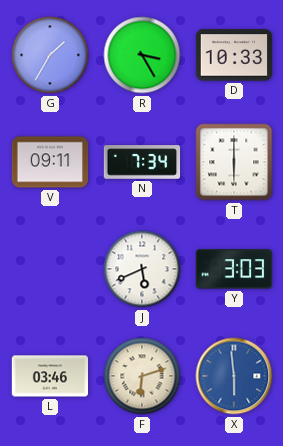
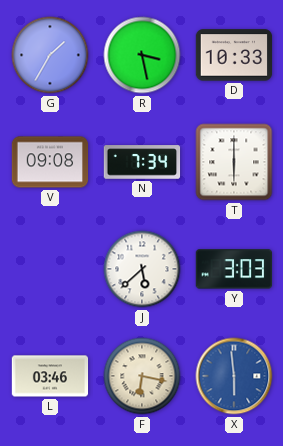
R: 3:25 -> 3:28 (142, 55)
V: 09:11 -> 09:08 (50, 162)
J: 5:41 -> 5:38 (142, 269)
F: 6:12 -> 6:17 (142, 376)
